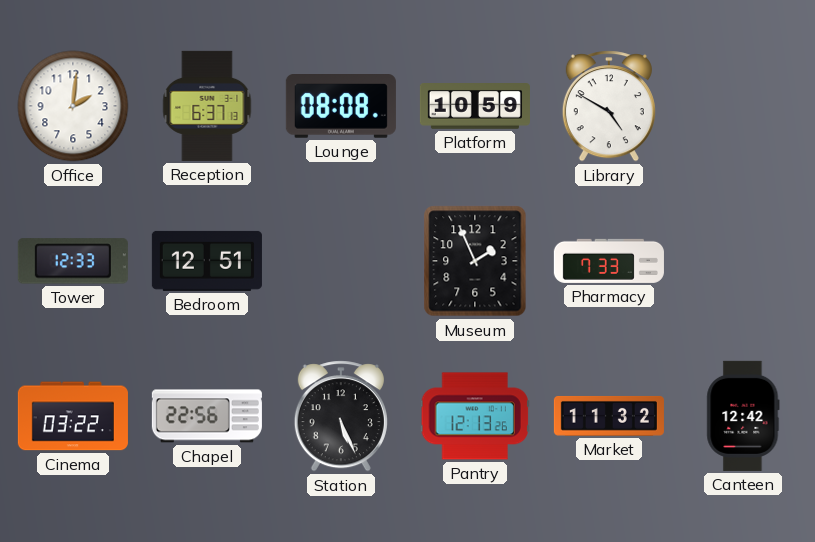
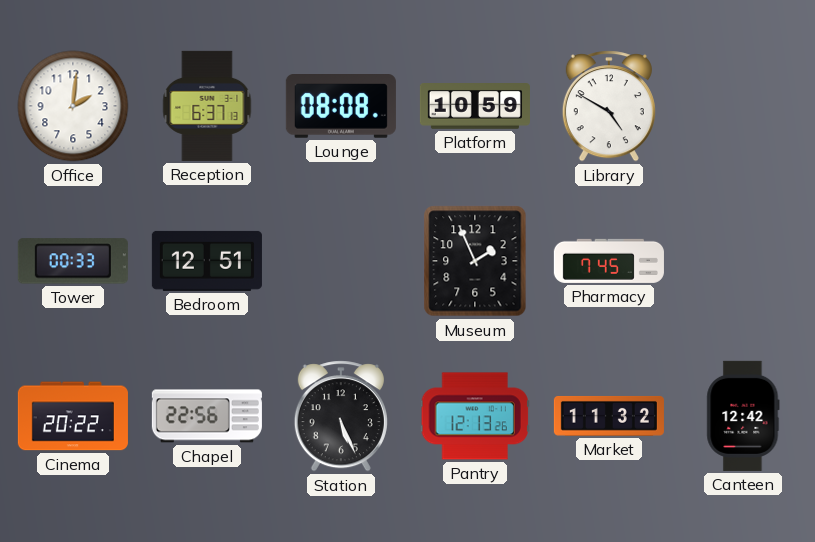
Tower: 12:33 -> 00:33 (73, 261)
Pharmacy: 7:33 -> 7:45 (609, 261)
Cinema: 03:22 -> 20:22 (73, 416)
